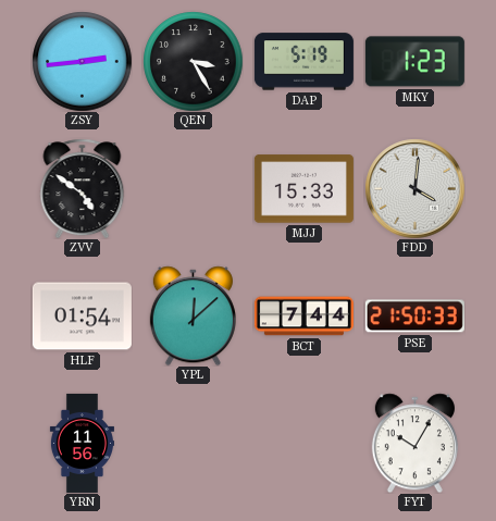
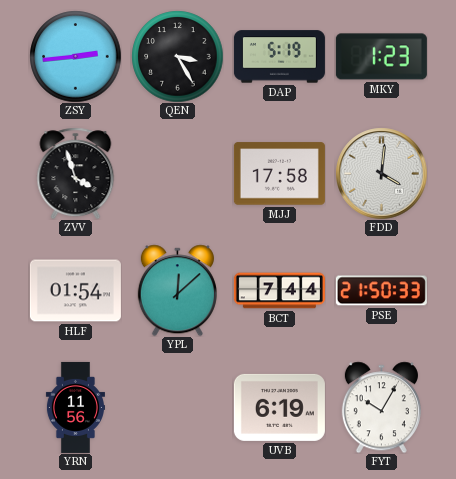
ZVV: 4:51 -> 3:57 (76, 173)
MJJ: 15:33 -> 17:58 (279, 174)
UVB: none -> 6:19 (279, 407)
